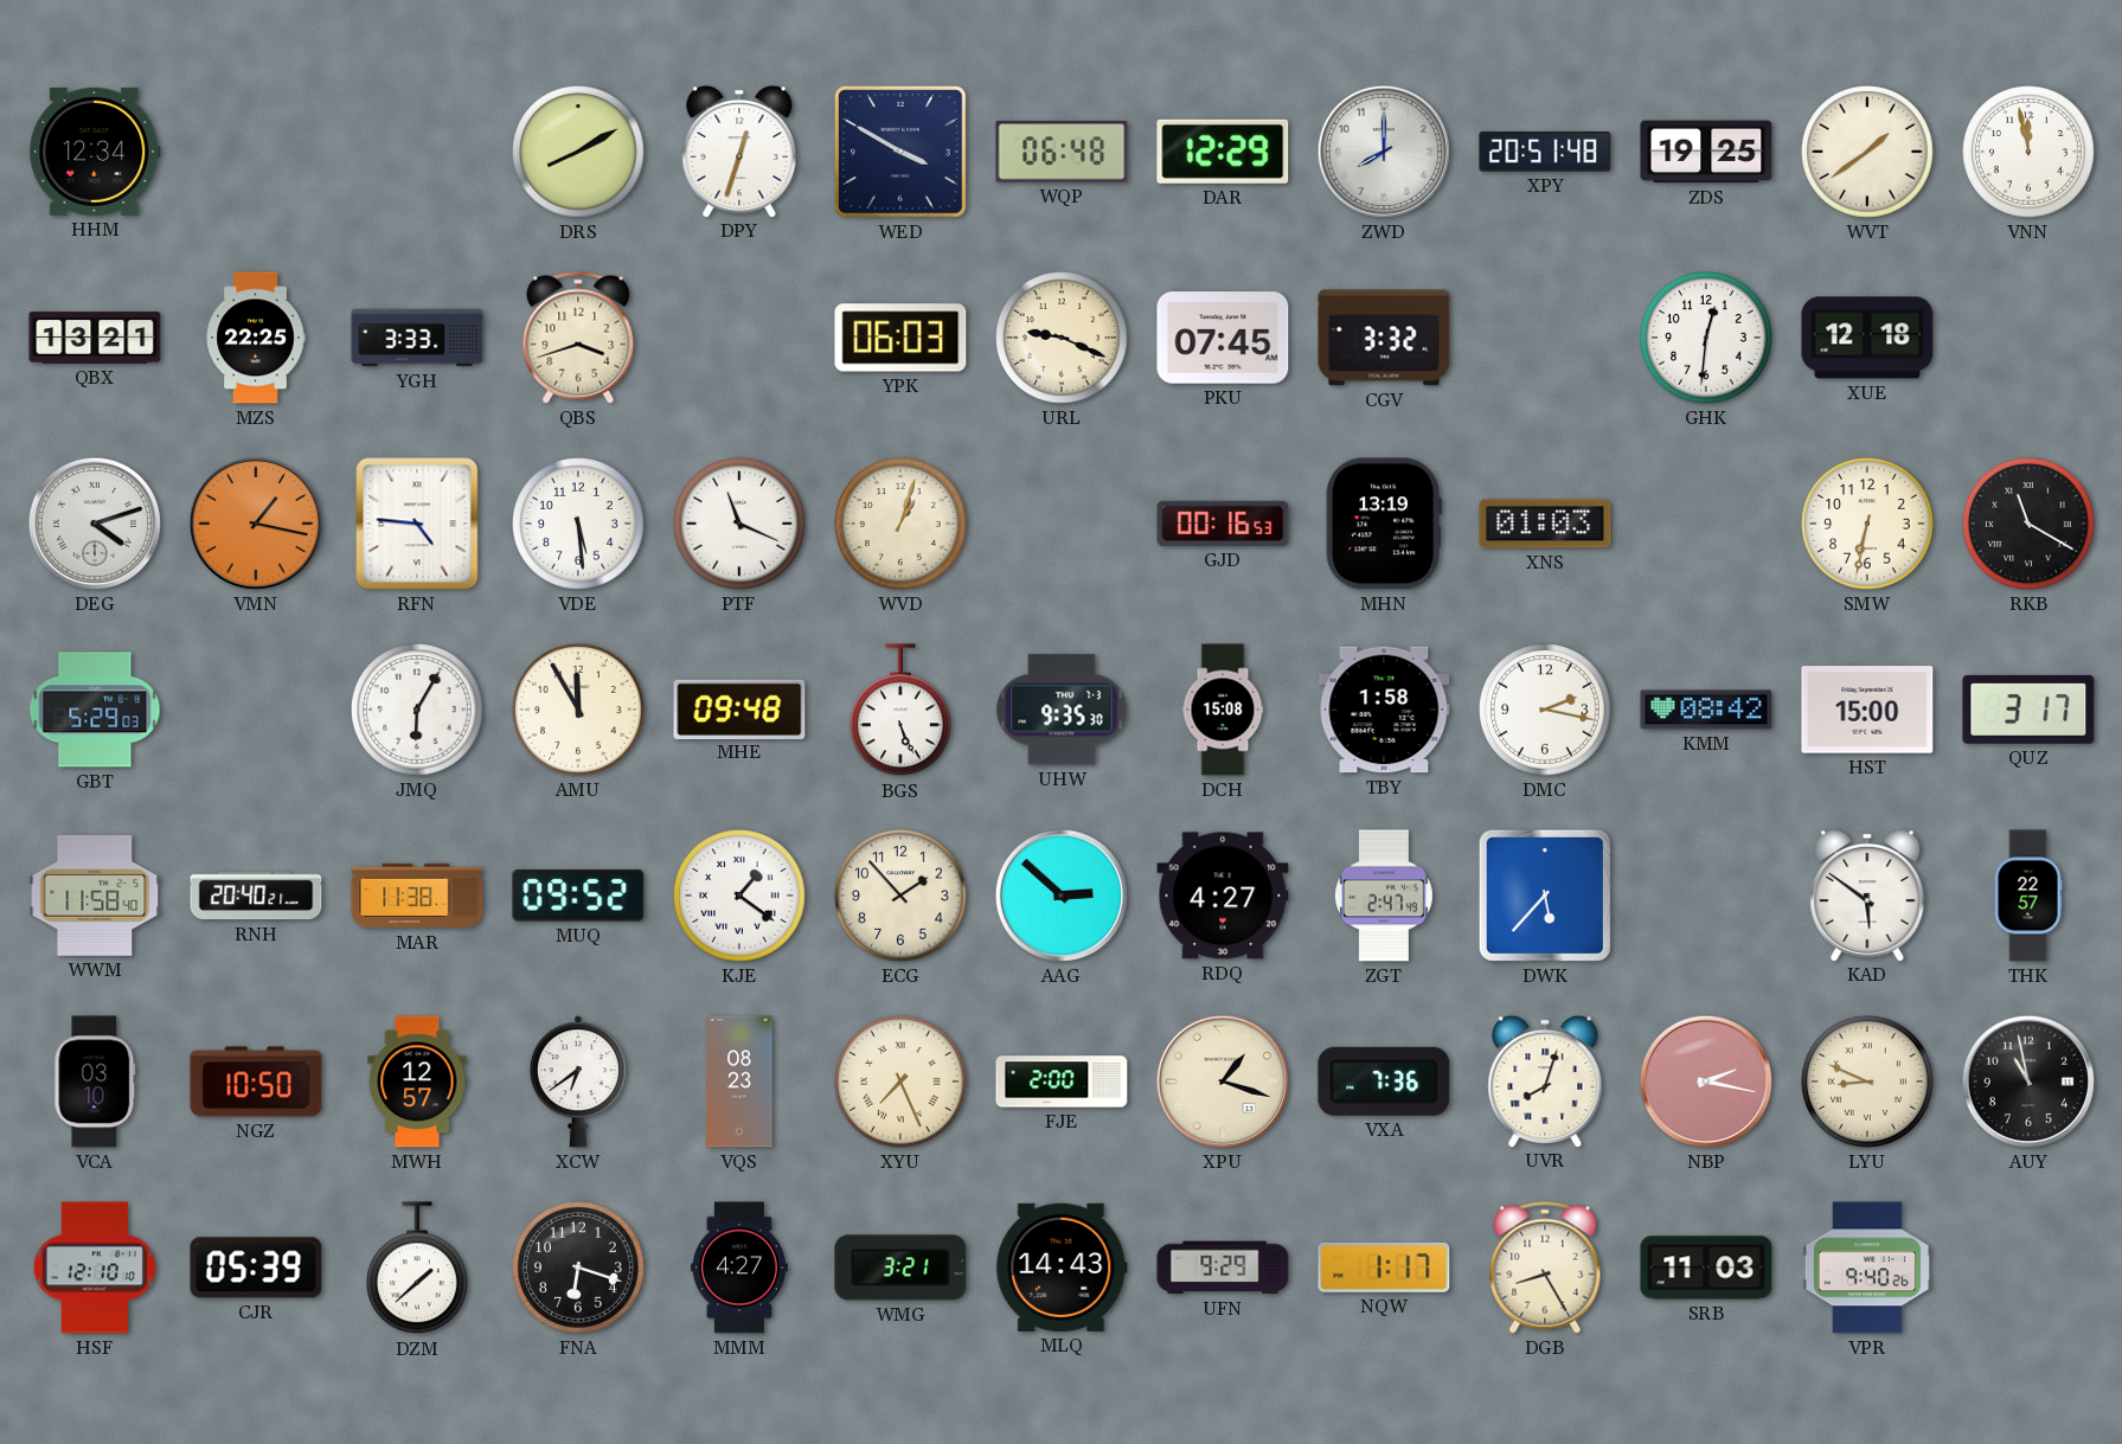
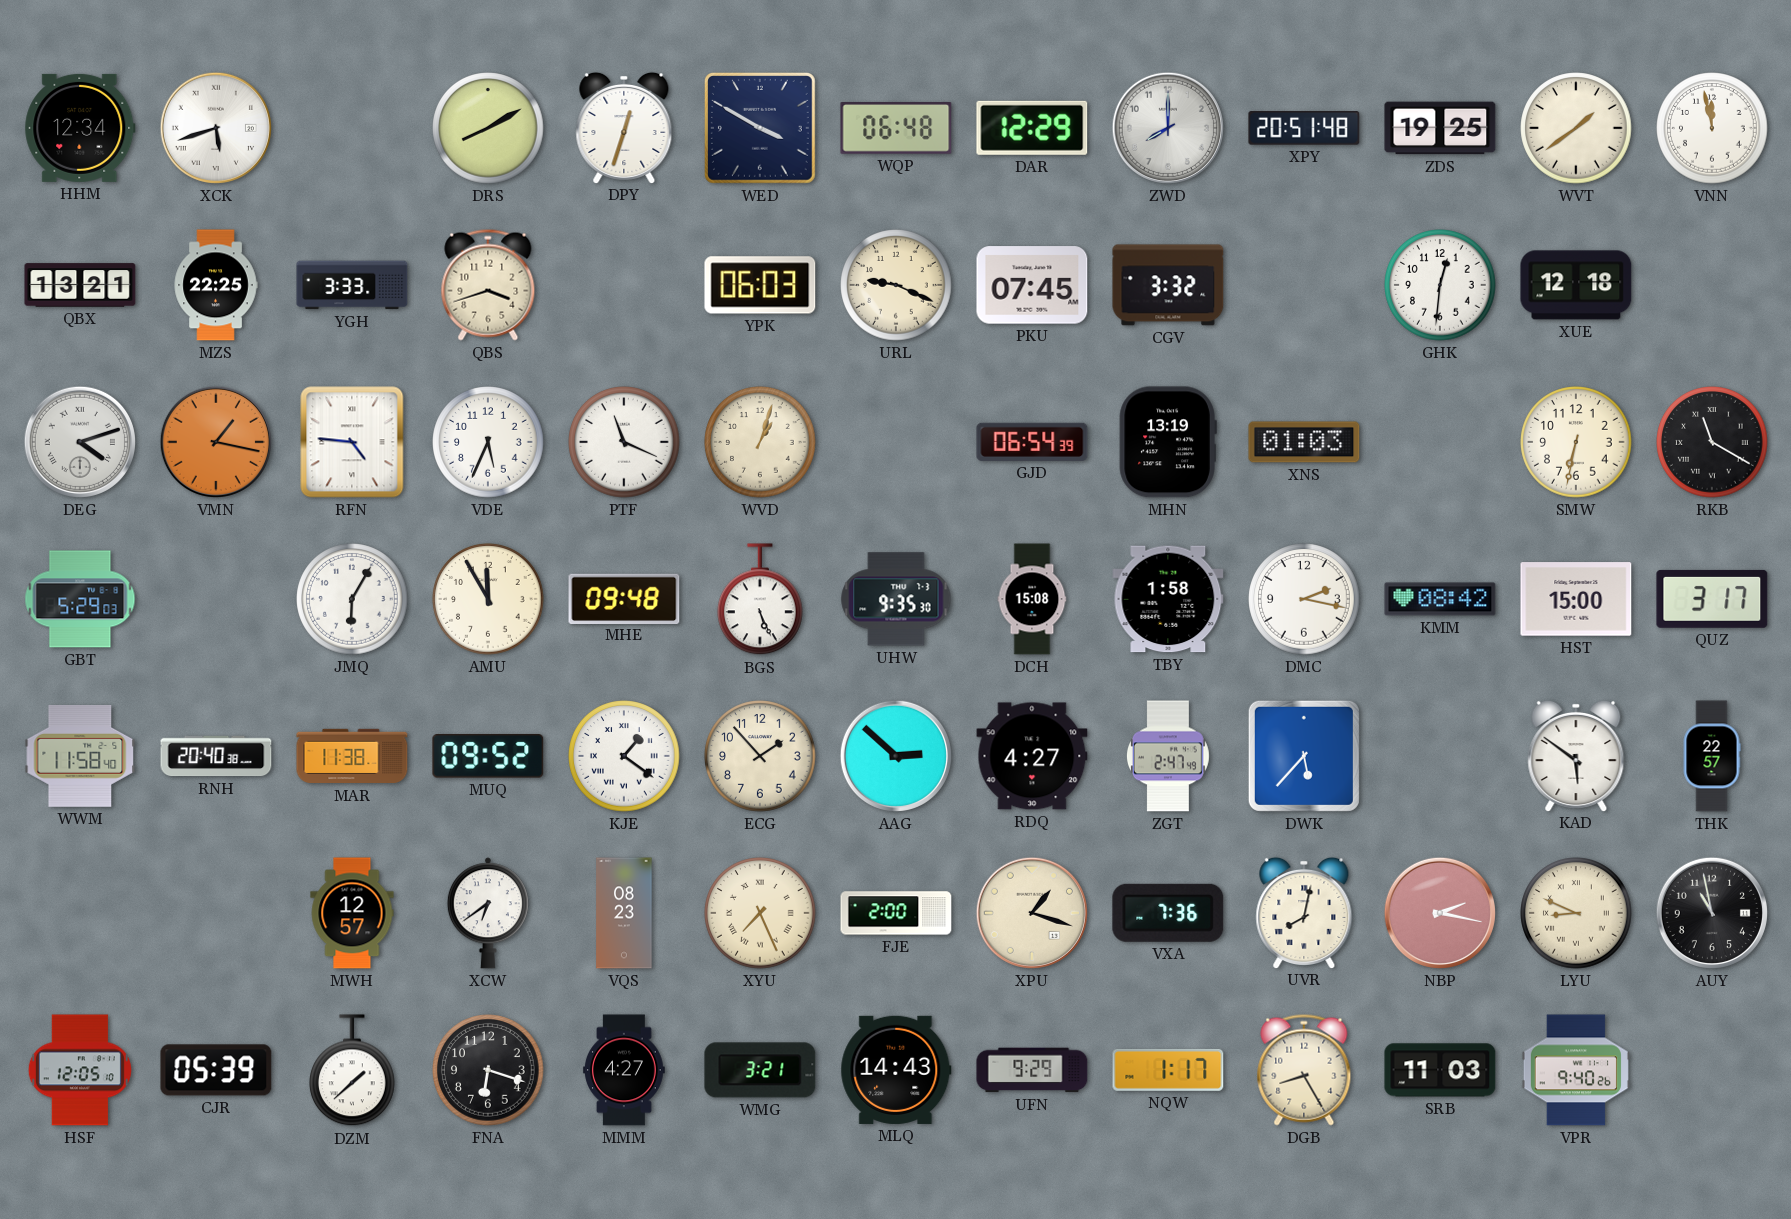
XCK: none -> 5:42 (216, 128)
VDE: 5:29 -> 5:34 (488, 442)
GJD: 00:16 -> 06:54 (1032, 442)
RNH: 20:40:21 -> 20:40:38 (216, 756)
VCA: 03:10 -> none (95, 1082)
NGZ: 10:50 -> none (256, 1082)
UVR: 8:03 -> 8:02 (1304, 912)
HSF: 12:10 -> 12:05 (80, 1070)
